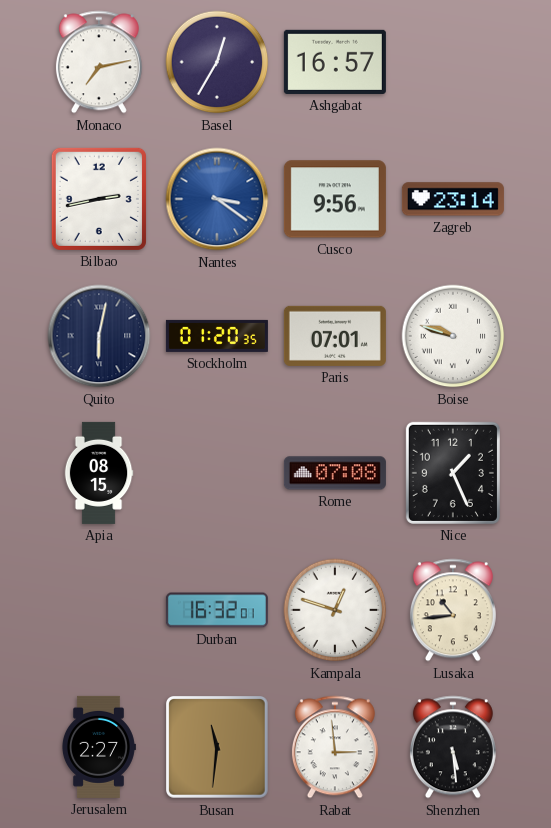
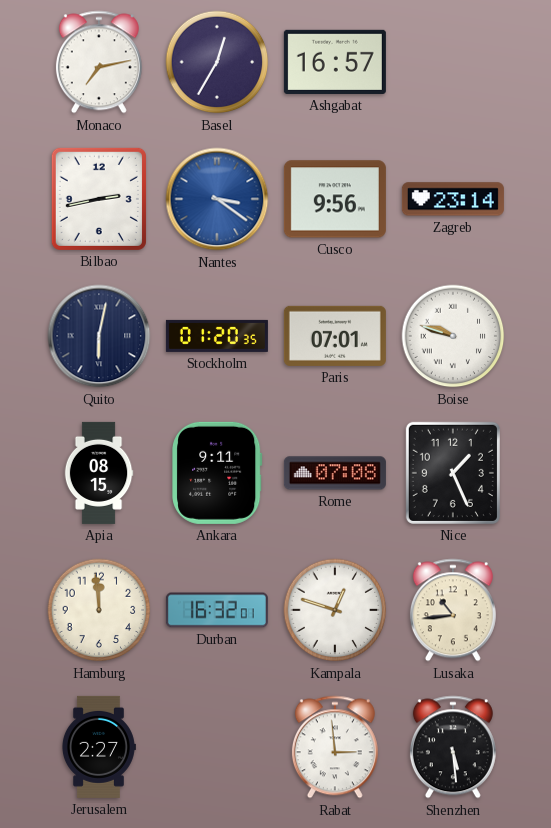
Ankara: none -> 9:11 (217, 473)
Hamburg: none -> 11:59 (99, 610)
Busan: 11:31 -> none (218, 748)
